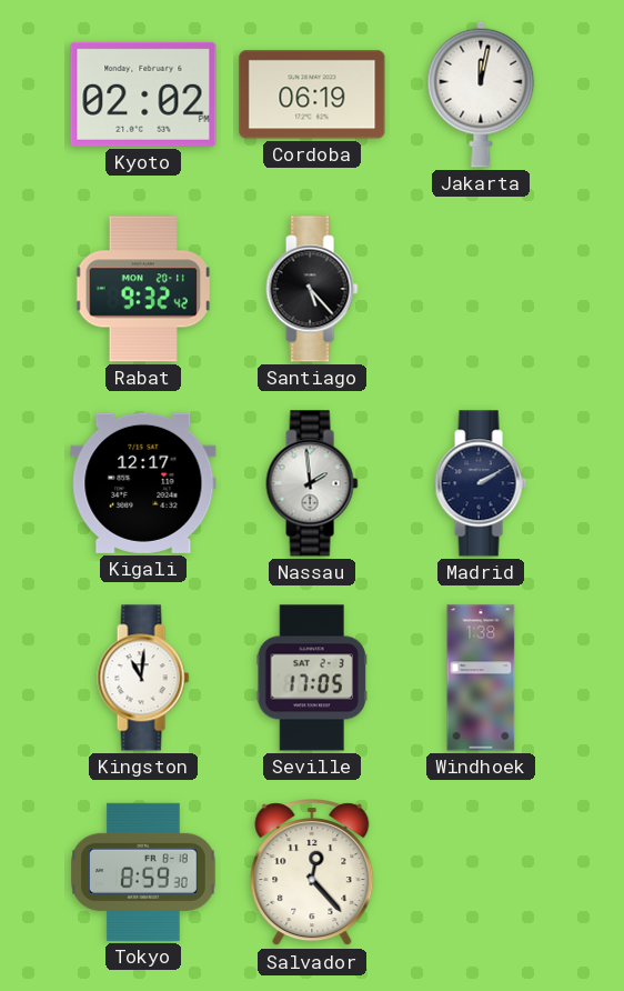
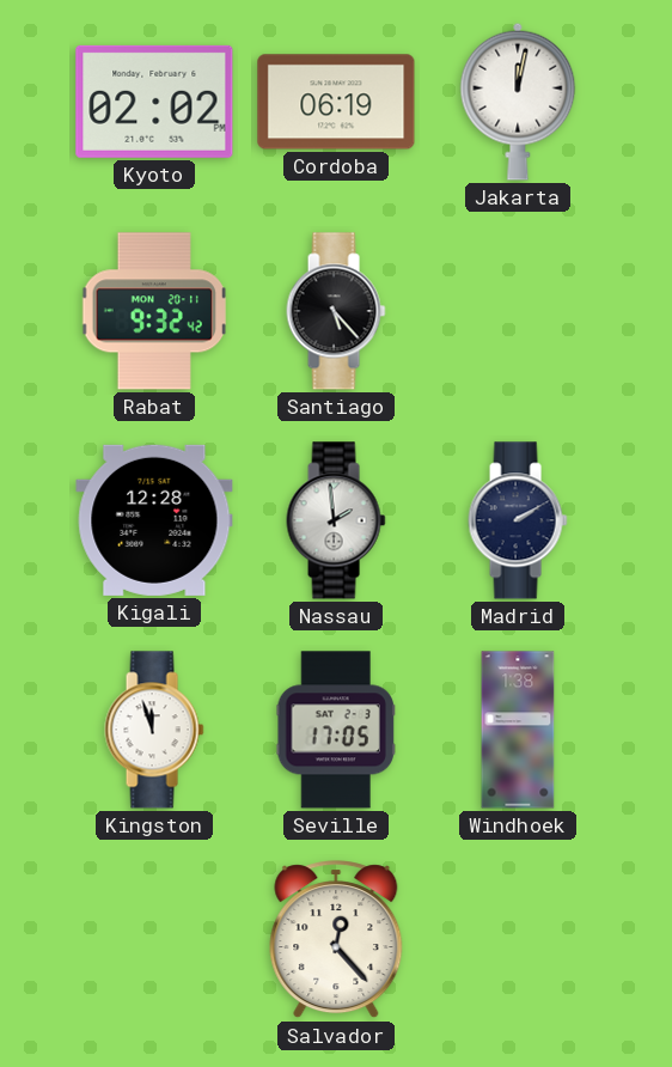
Kigali: 12:17 -> 12:28 (154, 520)
Kingston: 11:01 -> 11:57 (154, 730)
Tokyo: 8:59 -> none (144, 872)
